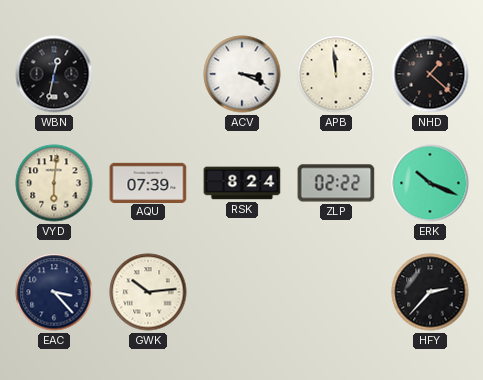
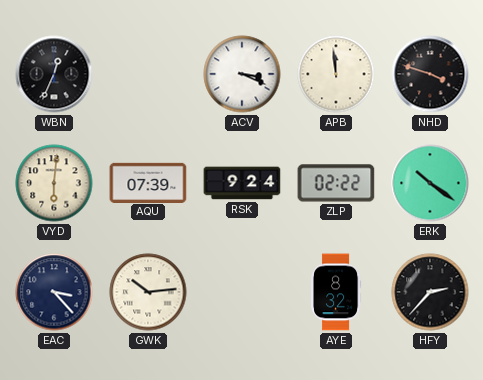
WBN: 12:32 -> 12:34 (54, 74)
NHD: 1:22 -> 3:48 (430, 74)
RSK: 8:24 -> 9:24 (242, 183)
ERK: 10:19 -> 10:21 (430, 183)
AYE: none -> 8:32 (337, 292)
